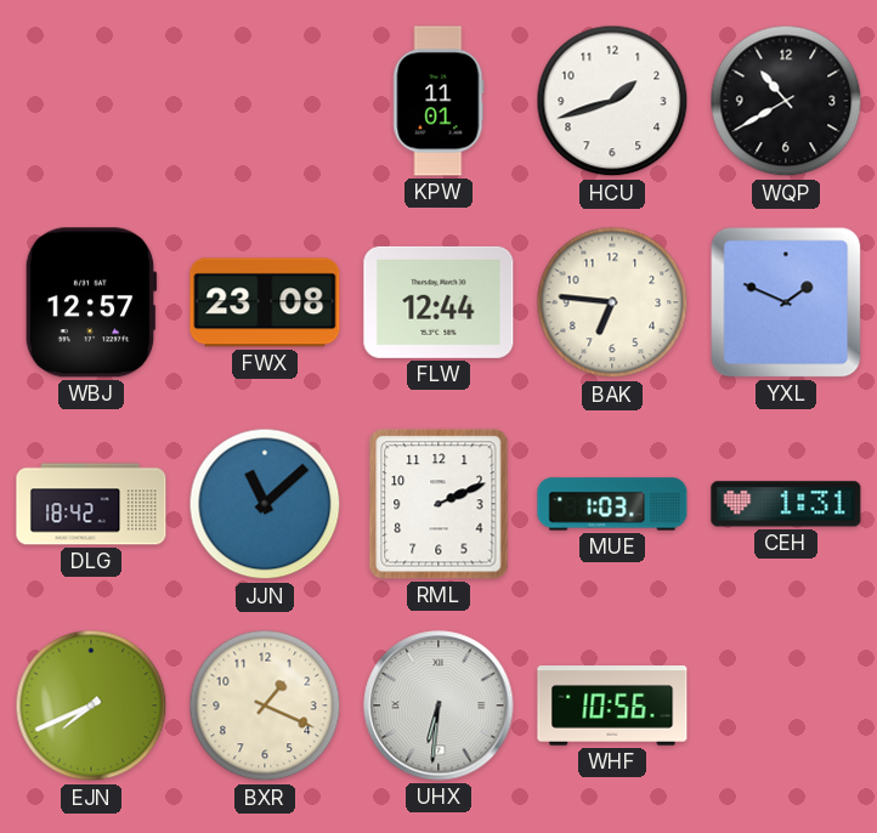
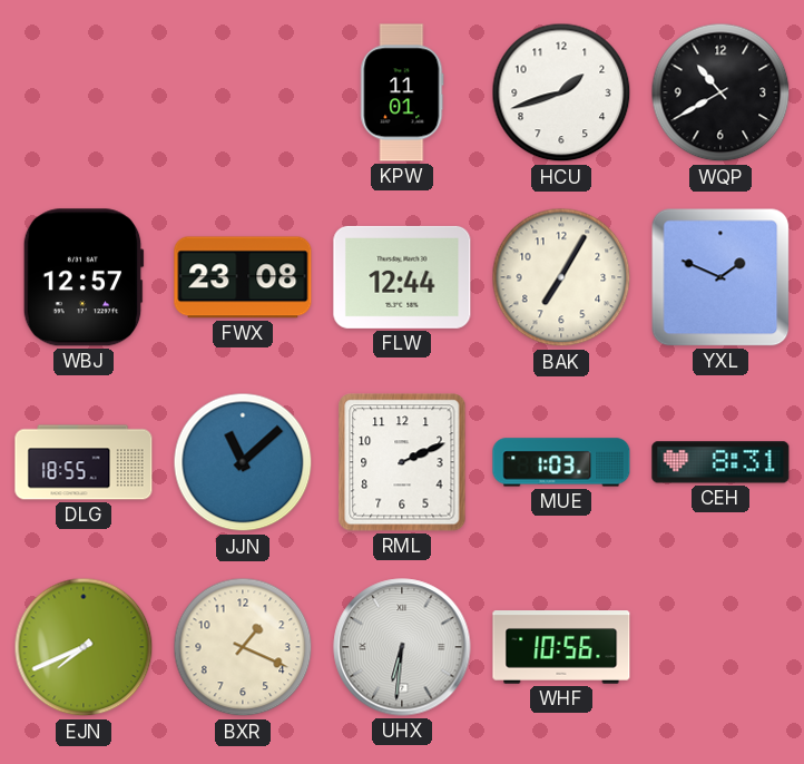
BAK: 6:46 -> 7:05 (561, 277)
DLG: 18:42 -> 18:55 (84, 462)
CEH: 1:31 -> 8:31 (720, 462)
